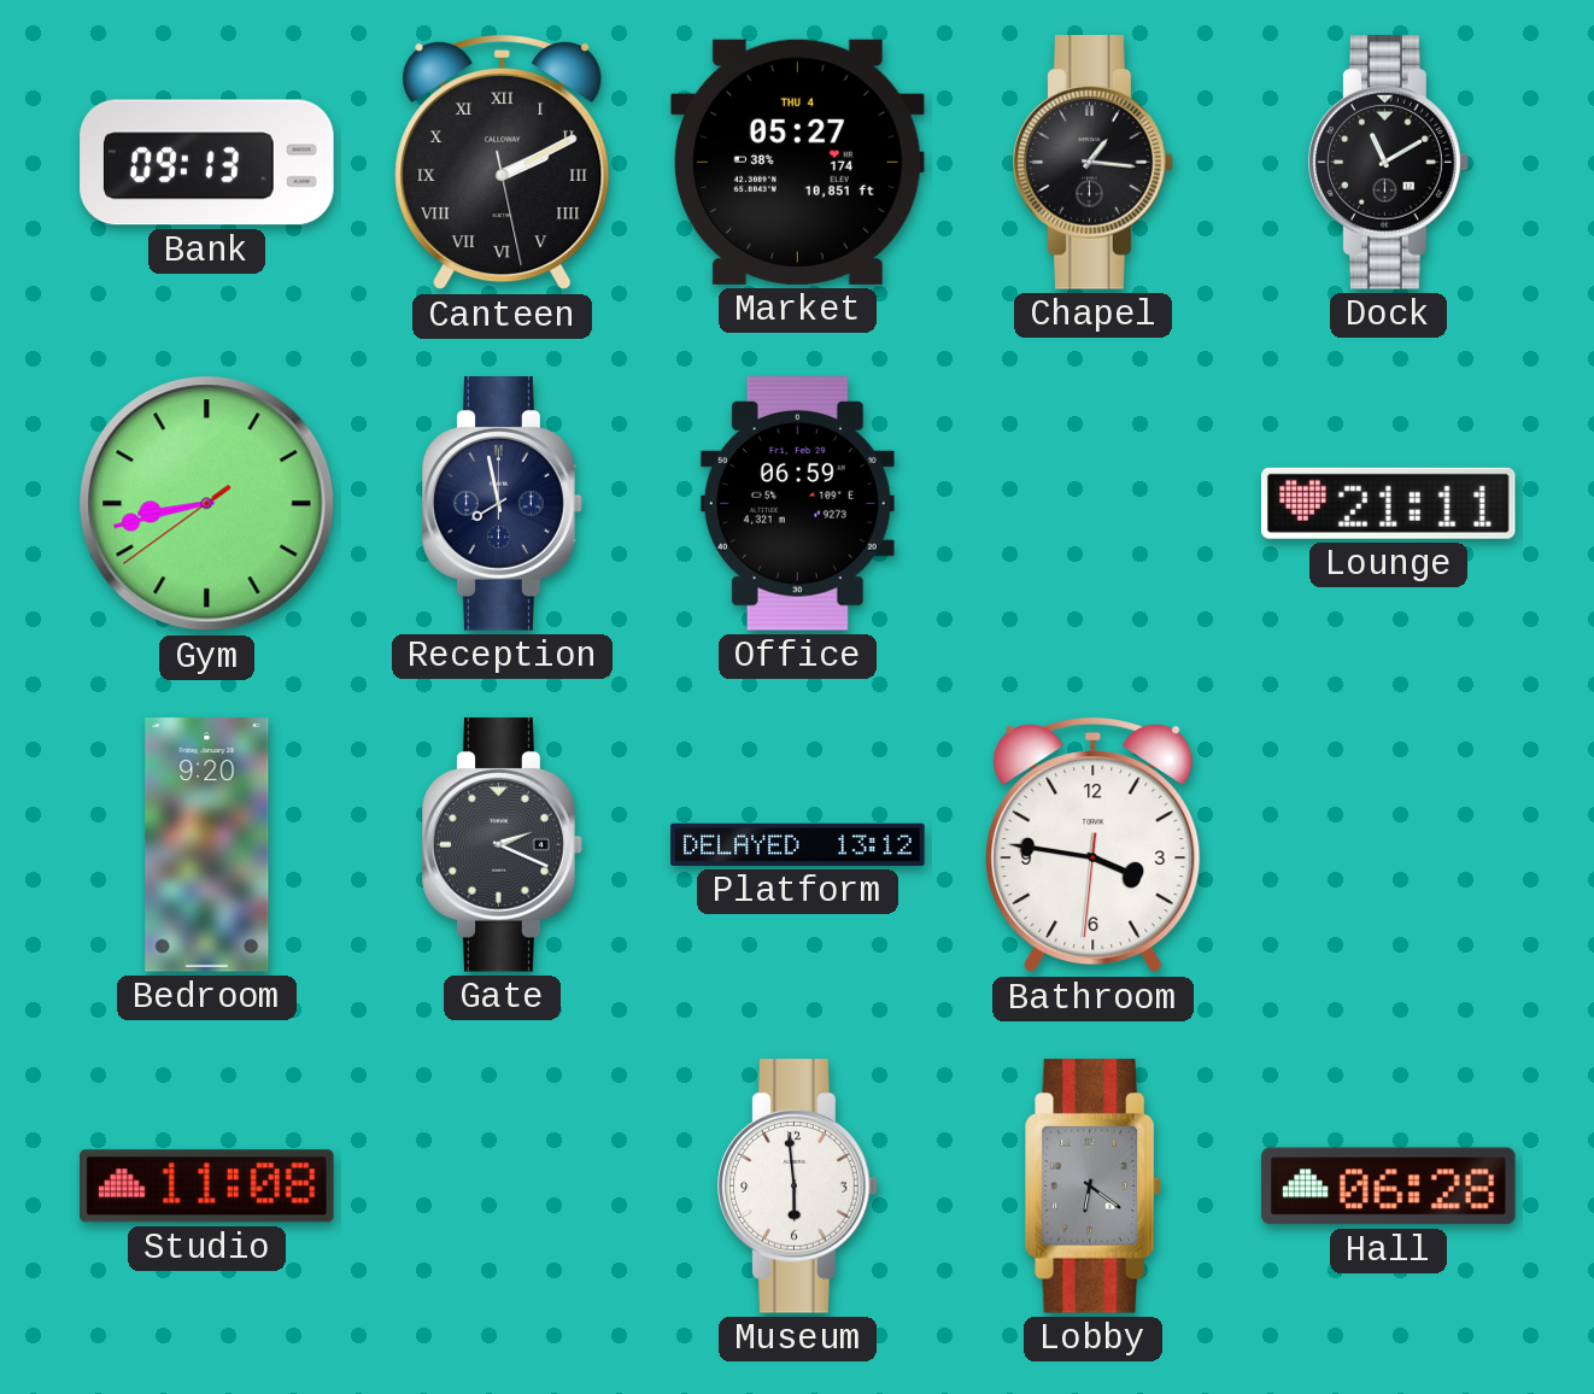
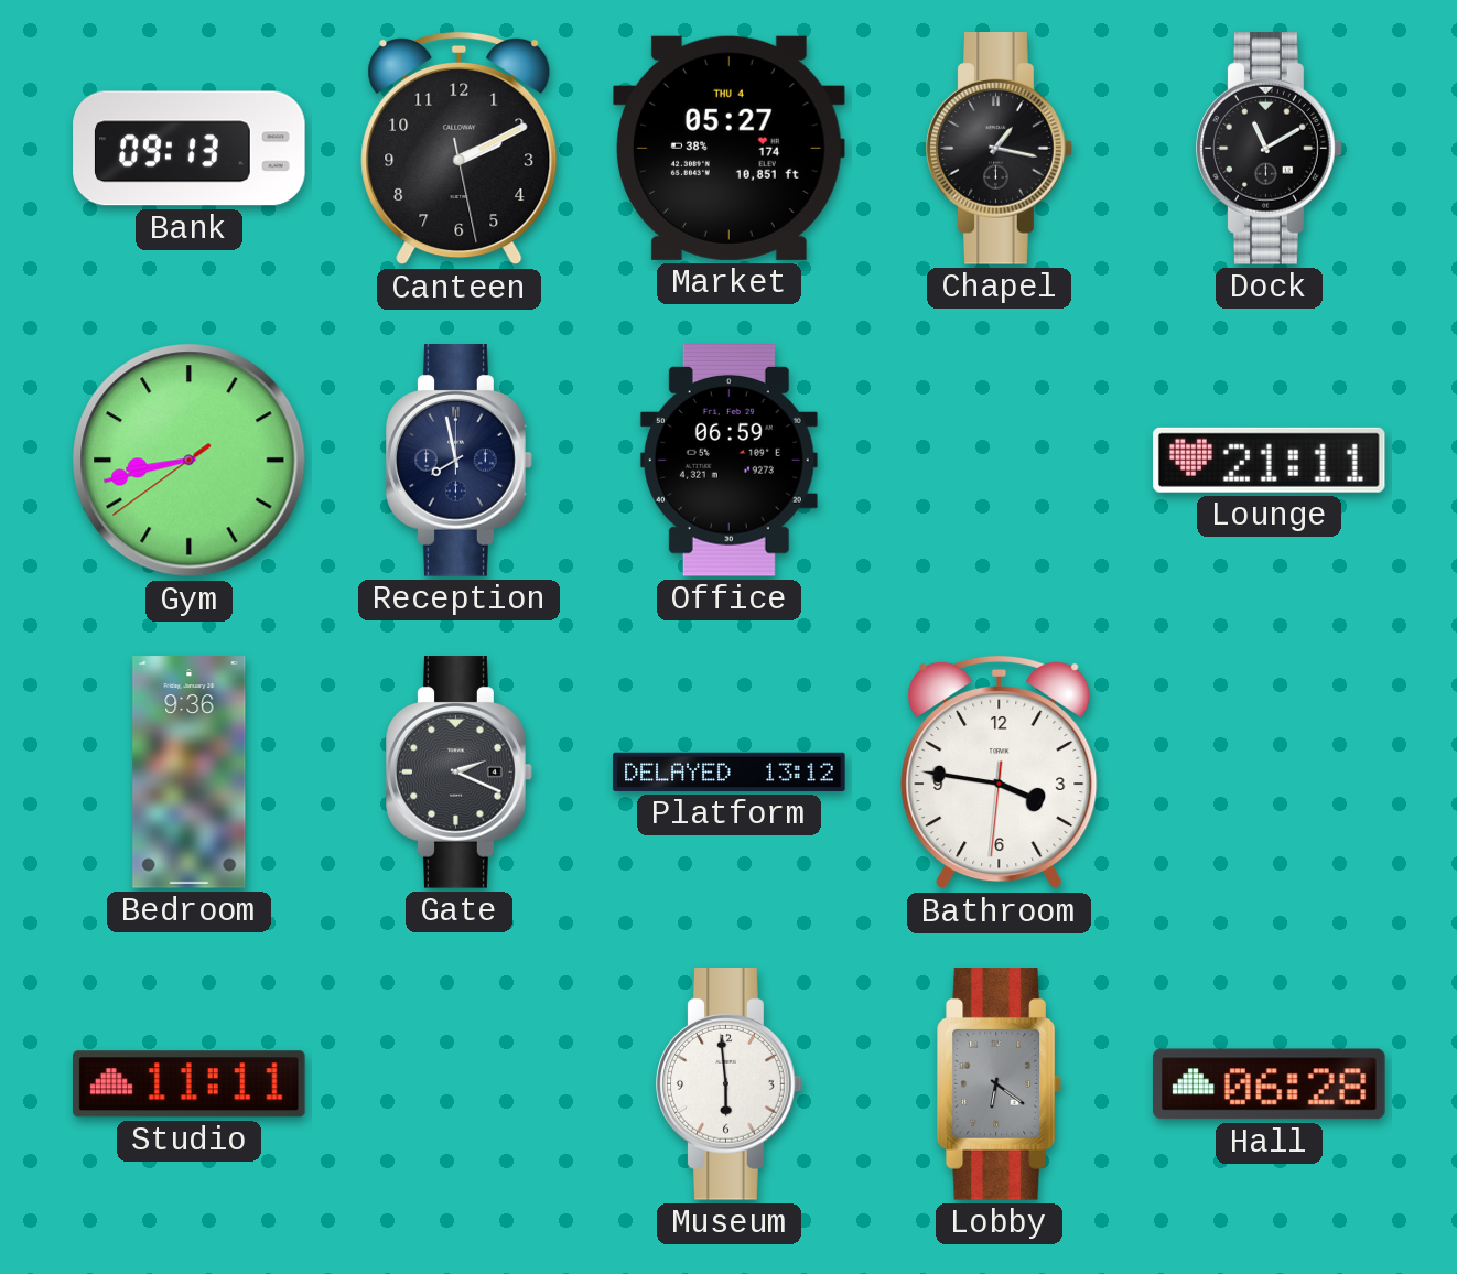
Canteen numerals: Roman -> Arabic (460, 149)
Chapel: 1:16 -> 1:17 (1000, 149)
Bedroom: 9:20 -> 9:36 (190, 773)
Studio: 11:08 -> 11:11 (190, 1084)
